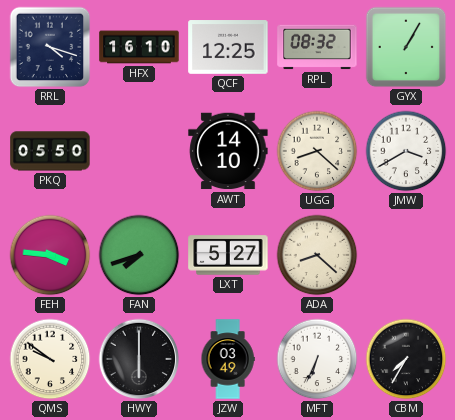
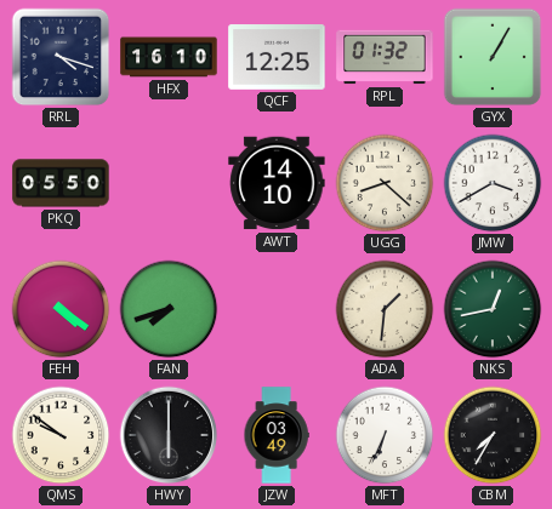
RPL: 08:32 -> 01:32 (385, 57)
FEH: 3:46 -> 4:21 (61, 309)
LXT: 5:27 -> none (228, 255)
ADA: 8:22 -> 1:31 (385, 309)
NKS: none -> 12:43 (493, 309)
